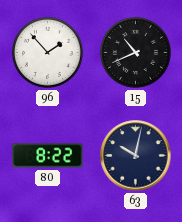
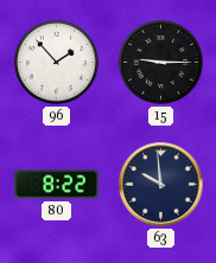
15: 10:41 -> 9:15 (160, 62)
63: 10:02 -> 9:59 (161, 185)
